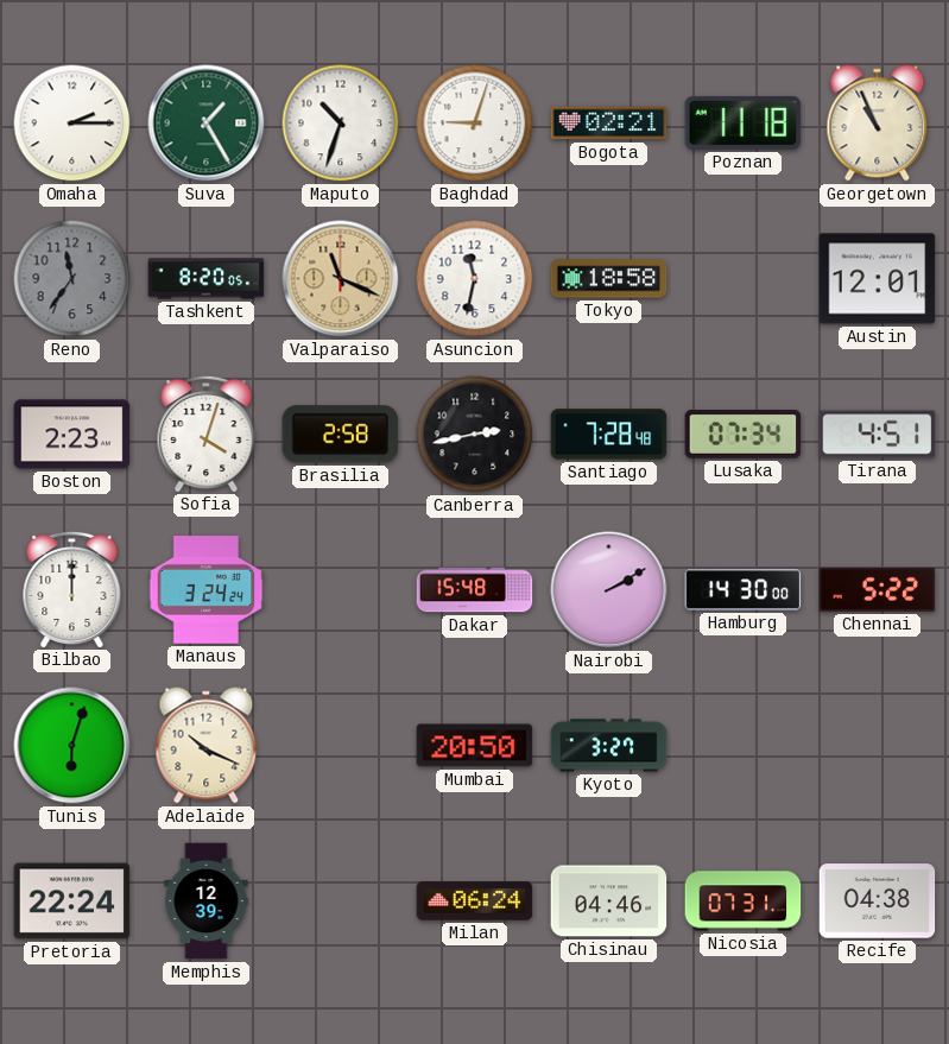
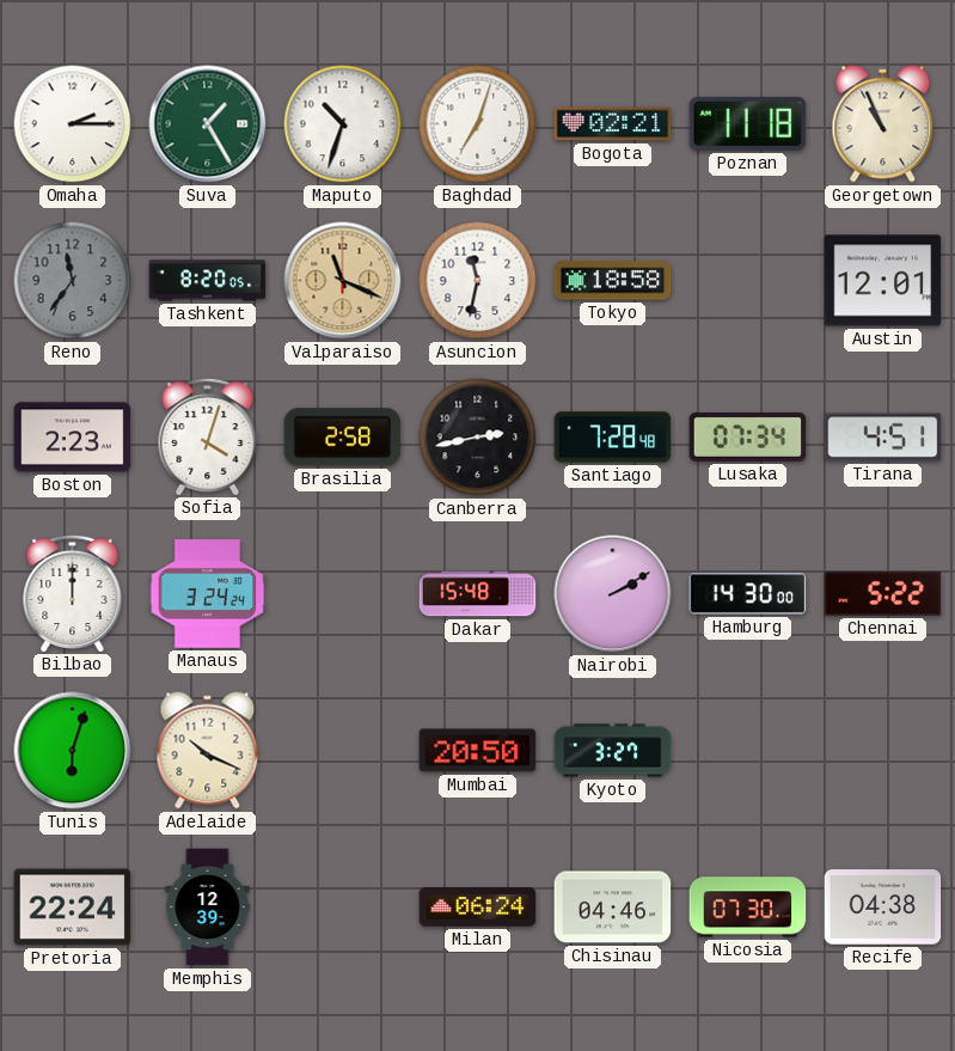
Baghdad: 9:03 -> 7:03 (478, 124)
Nicosia: 07:31 -> 07:30 (748, 908)
